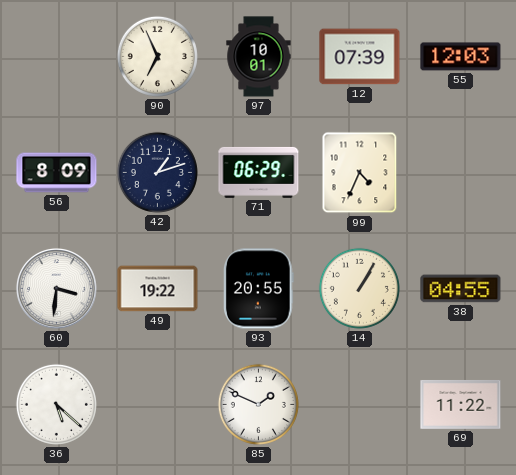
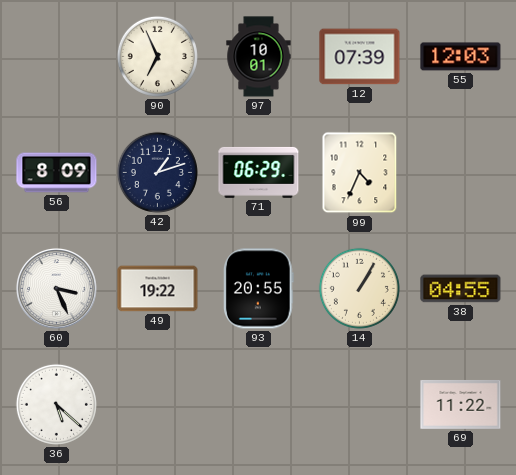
60: 3:31 -> 3:26 (56, 288)
85: 1:49 -> none (258, 404)
